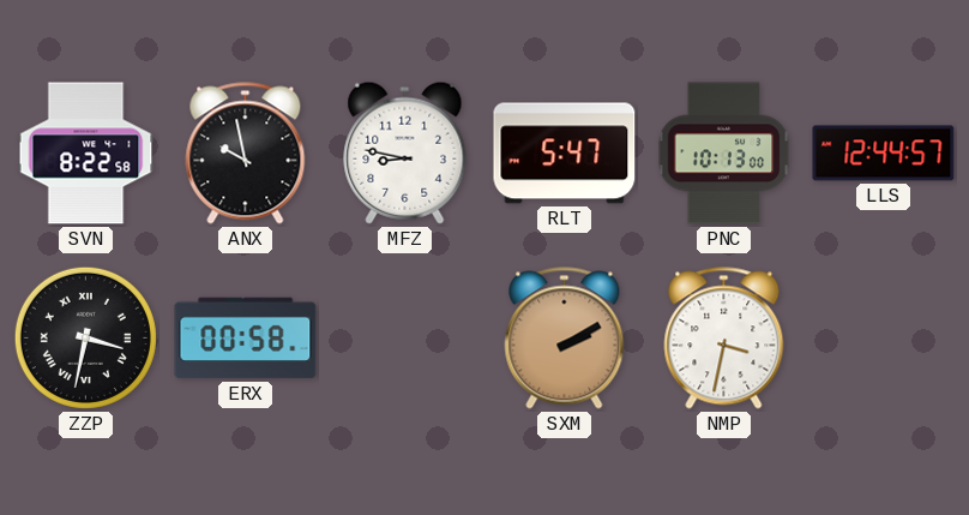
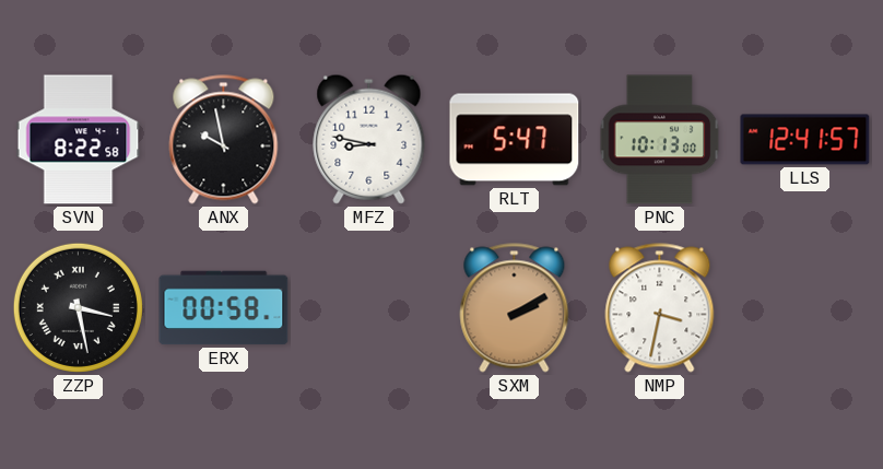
LLS: 12:44 -> 12:41 (805, 140)
ZZP: 3:32 -> 3:28 (78, 307)
